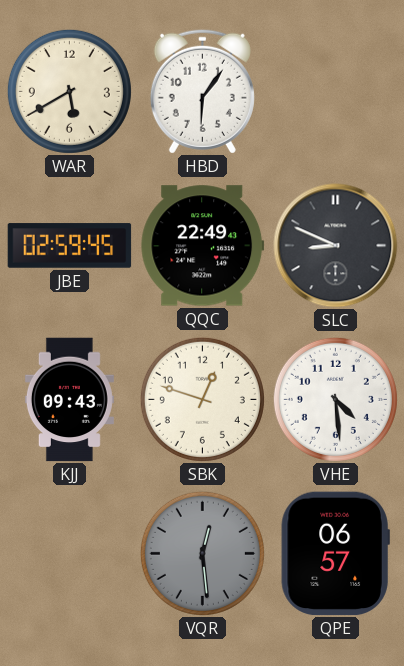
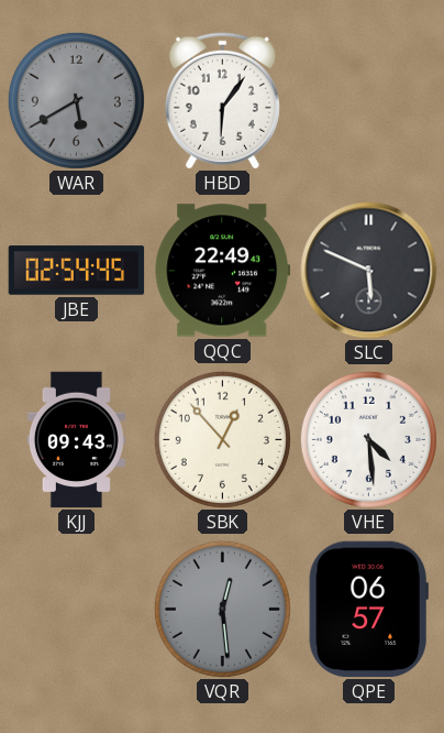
WAR dial: cream -> grey (76, 100)
JBE: 02:59 -> 02:54 (77, 271)
SLC: 8:49 -> 5:49 (369, 271)
SBK: 12:48 -> 12:53 (222, 439)
